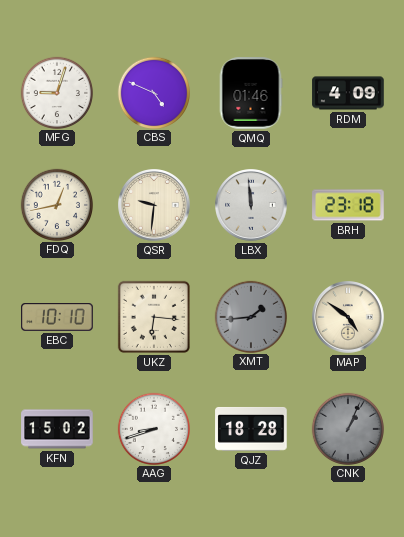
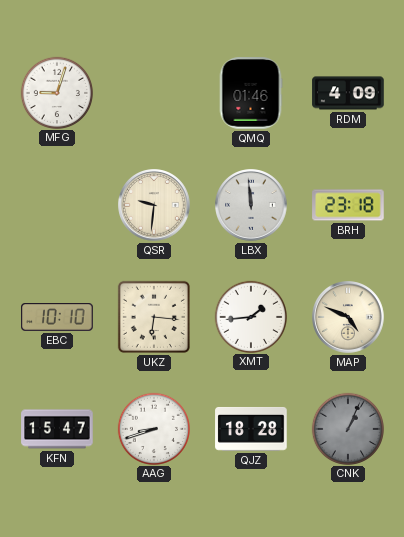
CBS: 4:49 -> none (153, 92)
FDQ: 12:43 -> none (56, 204)
XMT dial: grey -> white (250, 316)
MAP: 4:51 -> 4:49 (348, 317)
KFN: 15:02 -> 15:47 (57, 429)
